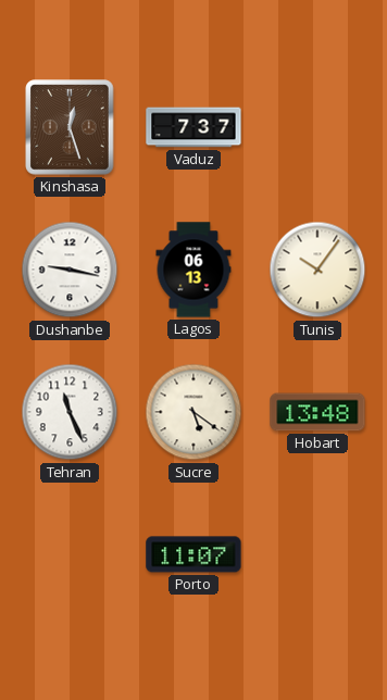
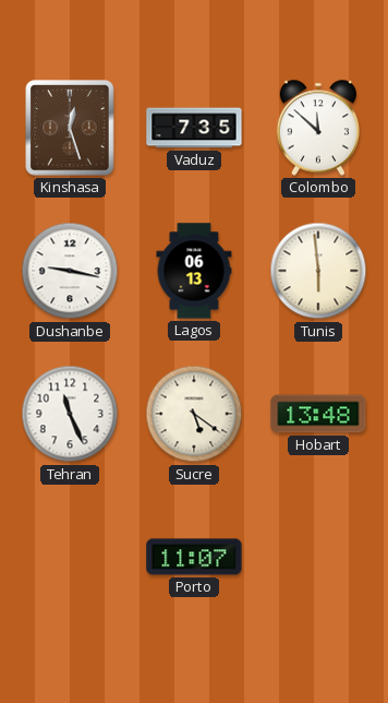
Vaduz: 7:37 -> 7:35 (194, 128)
Colombo: none -> 11:52 (317, 128)
Tunis: 10:06 -> 5:59 (318, 271)
